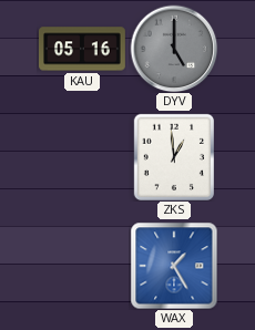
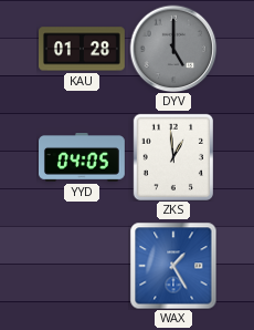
KAU: 05:16 -> 01:28 (83, 49)
YYD: none -> 04:05 (83, 158)
